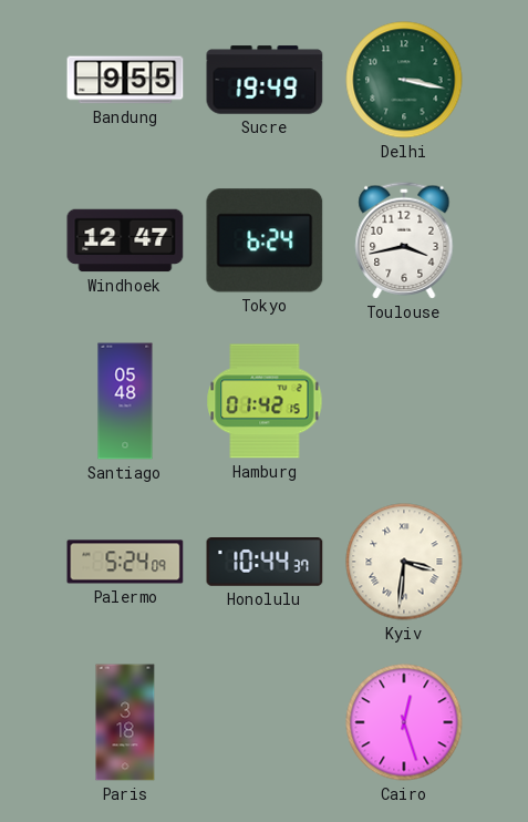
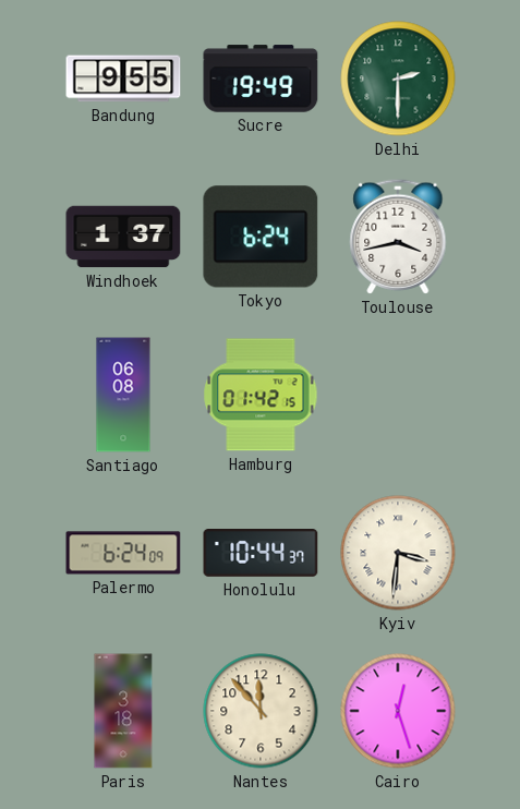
Delhi: 3:17 -> 2:30 (398, 79)
Windhoek: 12:47 -> 1:37 (123, 237)
Santiago: 05:48 -> 06:08 (123, 395)
Palermo: 5:24 -> 6:24 (123, 553)
Nantes: none -> 11:53 (261, 711)
